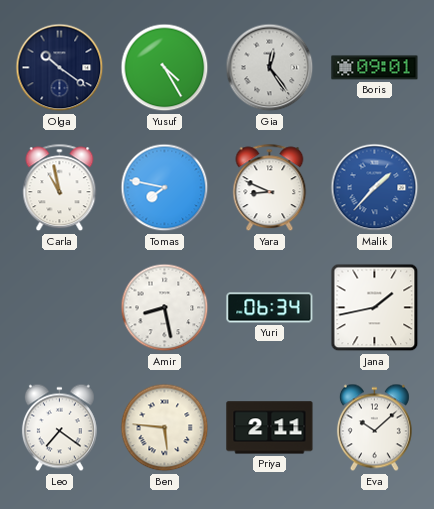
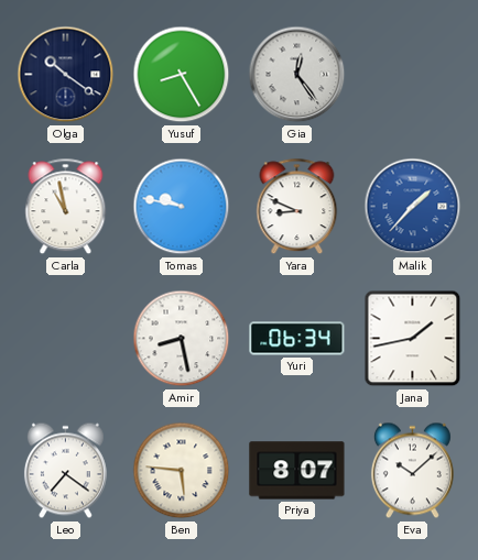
Yusuf: 4:25 -> 8:25 (182, 75)
Boris: 09:01 -> none (375, 68)
Tomas: 7:47 -> 9:47 (182, 207)
Priya: 2:11 -> 8:07 (297, 471)
